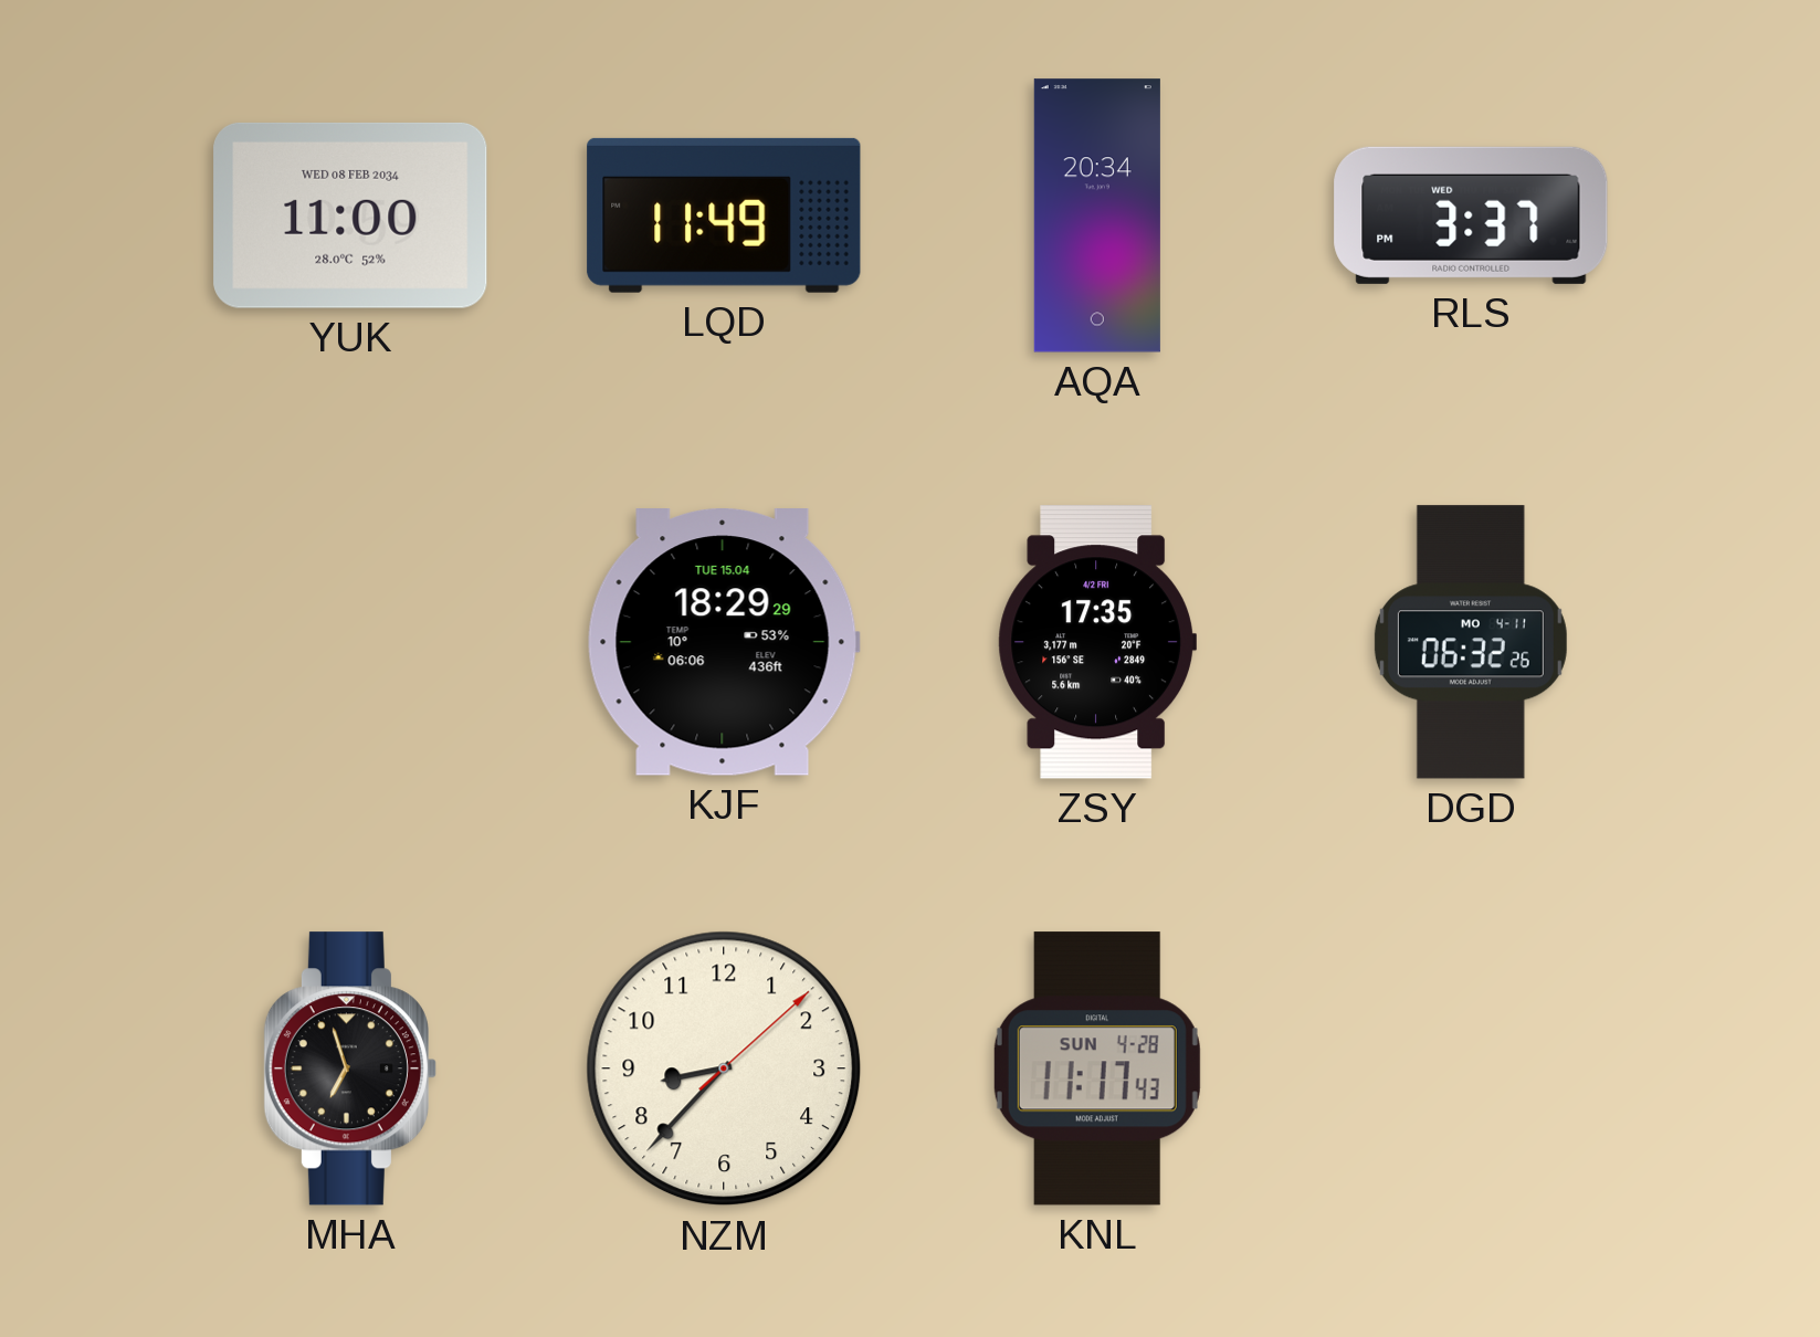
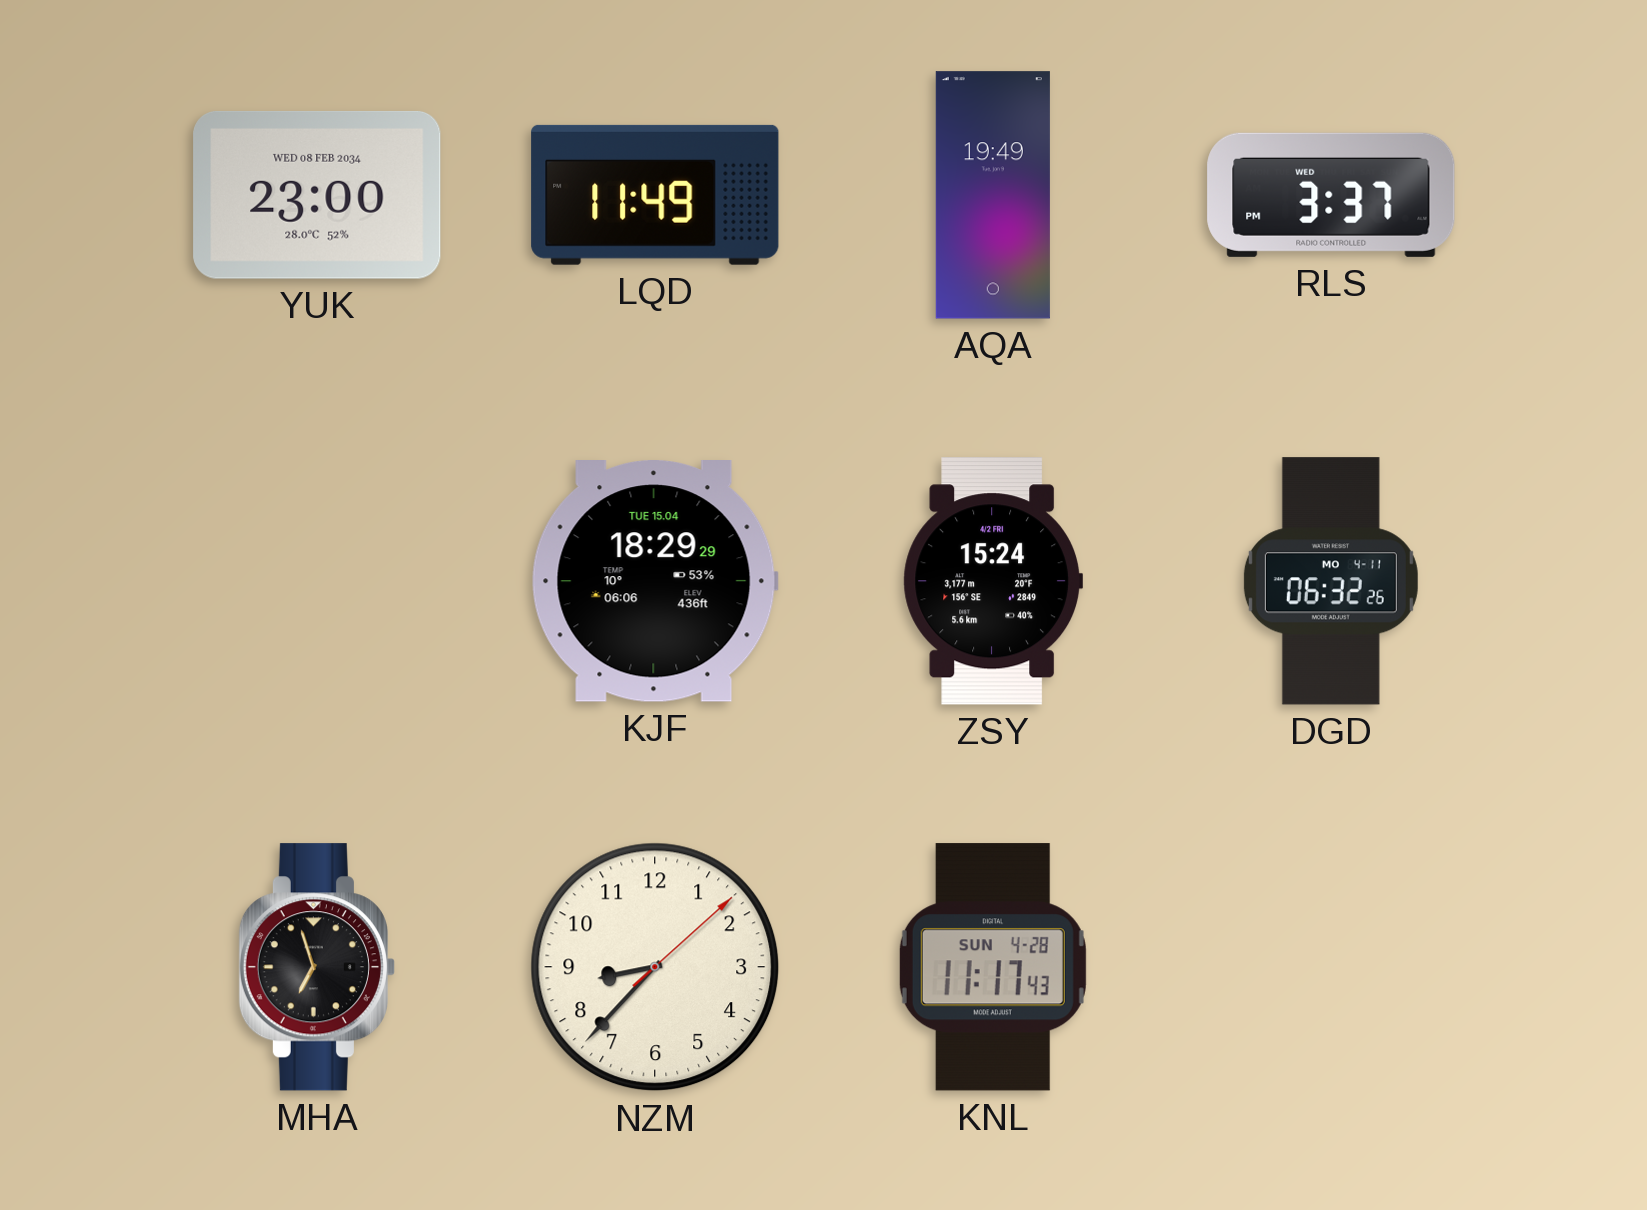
YUK: 11:00 -> 23:00 (317, 195)
AQA: 20:34 -> 19:49 (993, 195)
ZSY: 17:35 -> 15:24 (992, 581)
